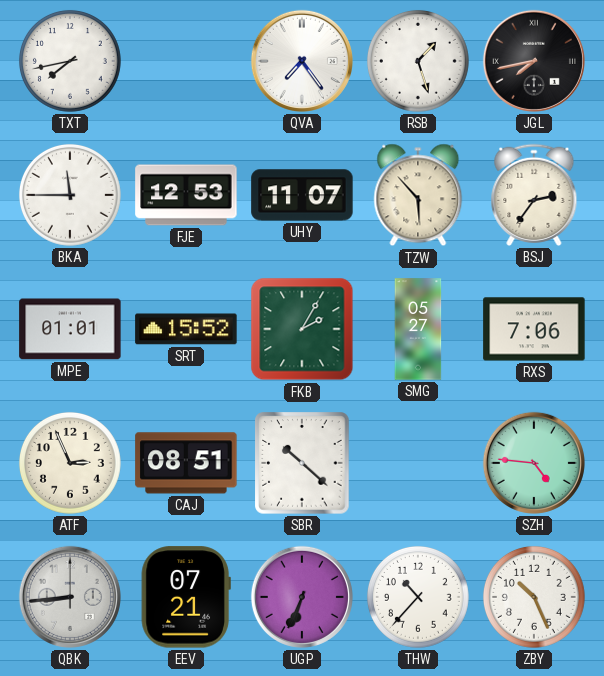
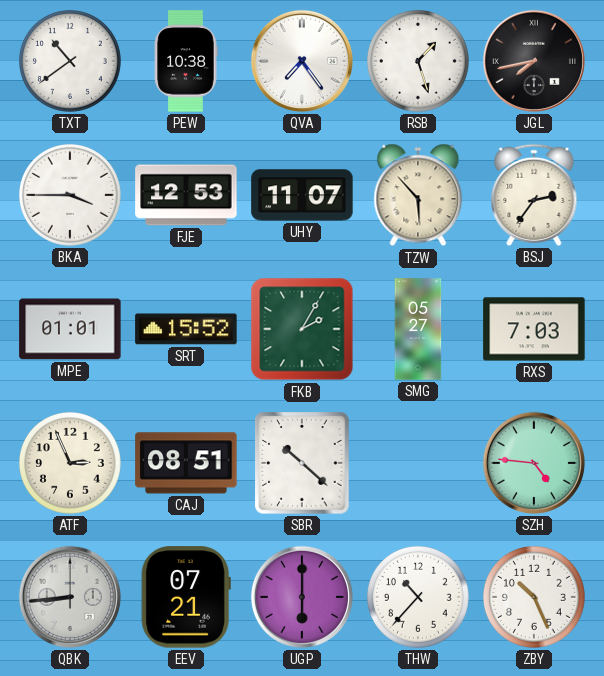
TXT: 7:43 -> 10:39 (70, 61)
PEW: none -> 10:38 (186, 61)
BKA: 11:45 -> 3:45 (70, 195)
RXS: 7:06 -> 7:03 (534, 329)
UGP: 6:34 -> 6:00 (302, 597)
